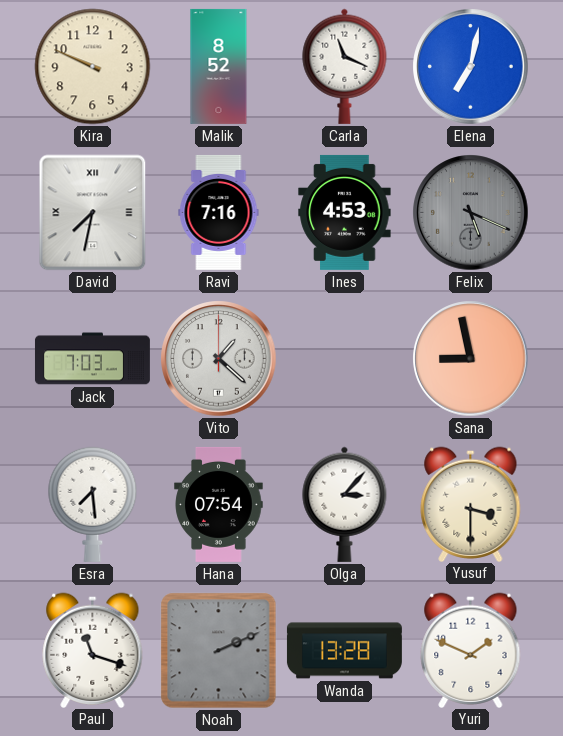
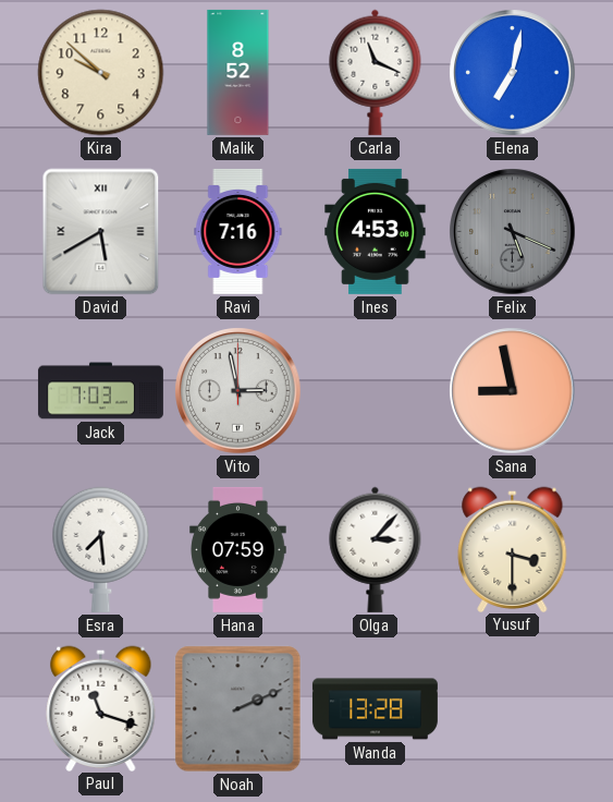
Kira: 9:49 -> 9:52 (101, 73)
David: 7:32 -> 5:40 (101, 232)
Vito: 1:22 -> 2:58 (238, 391)
Hana: 07:54 -> 07:59 (238, 549)
Yuri: 1:49 -> none (471, 650)
